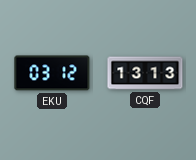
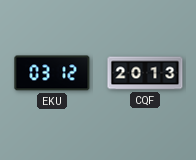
CQF: 13:13 -> 20:13 (145, 73)
